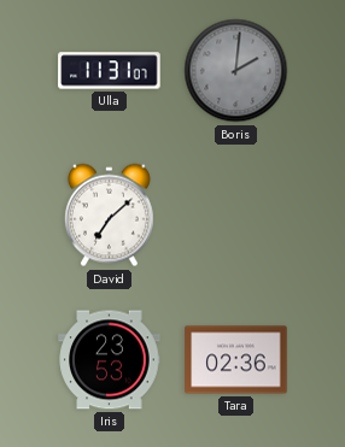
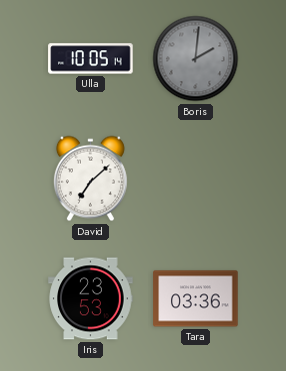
Ulla: 11:31 -> 10:05 (91, 59)
Tara: 02:36 -> 03:36 (196, 299)
